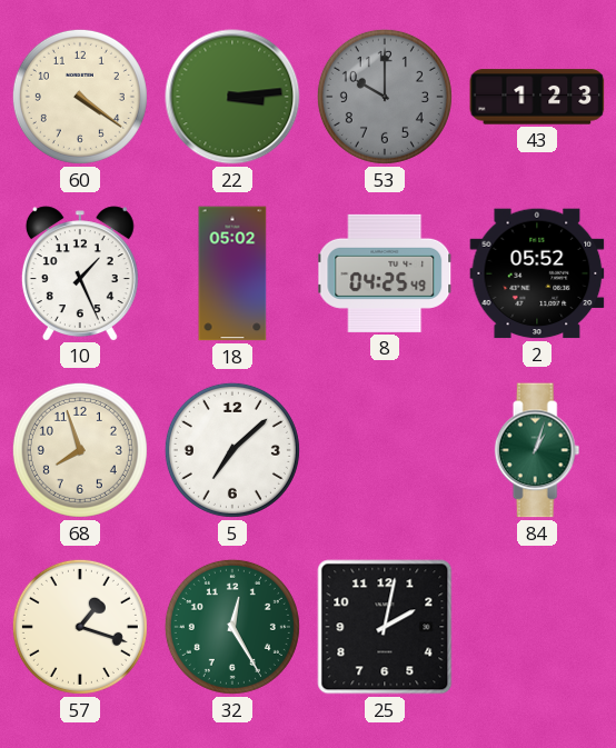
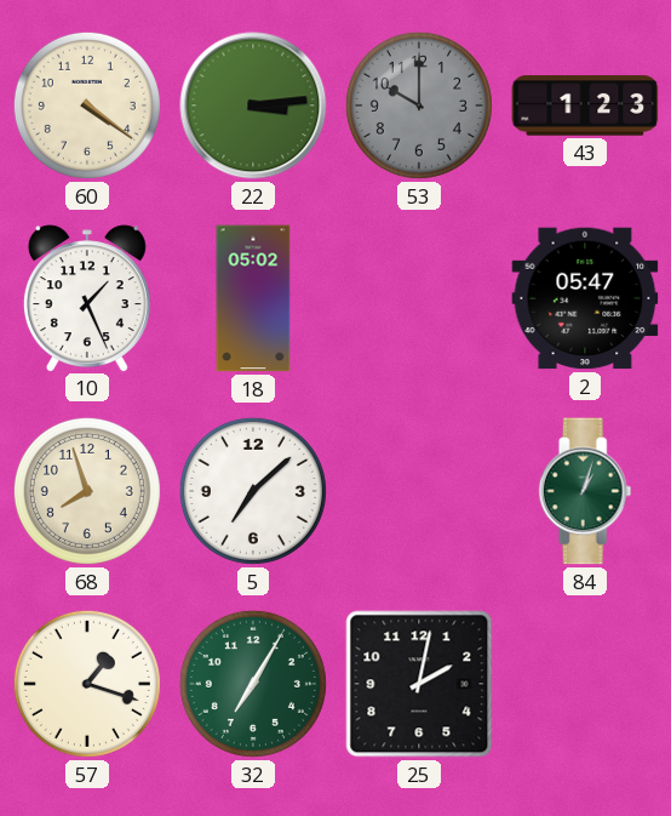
8: 04:25 -> none (385, 273)
2: 05:52 -> 05:47 (585, 298)
32: 12:25 -> 7:05 (253, 684)
